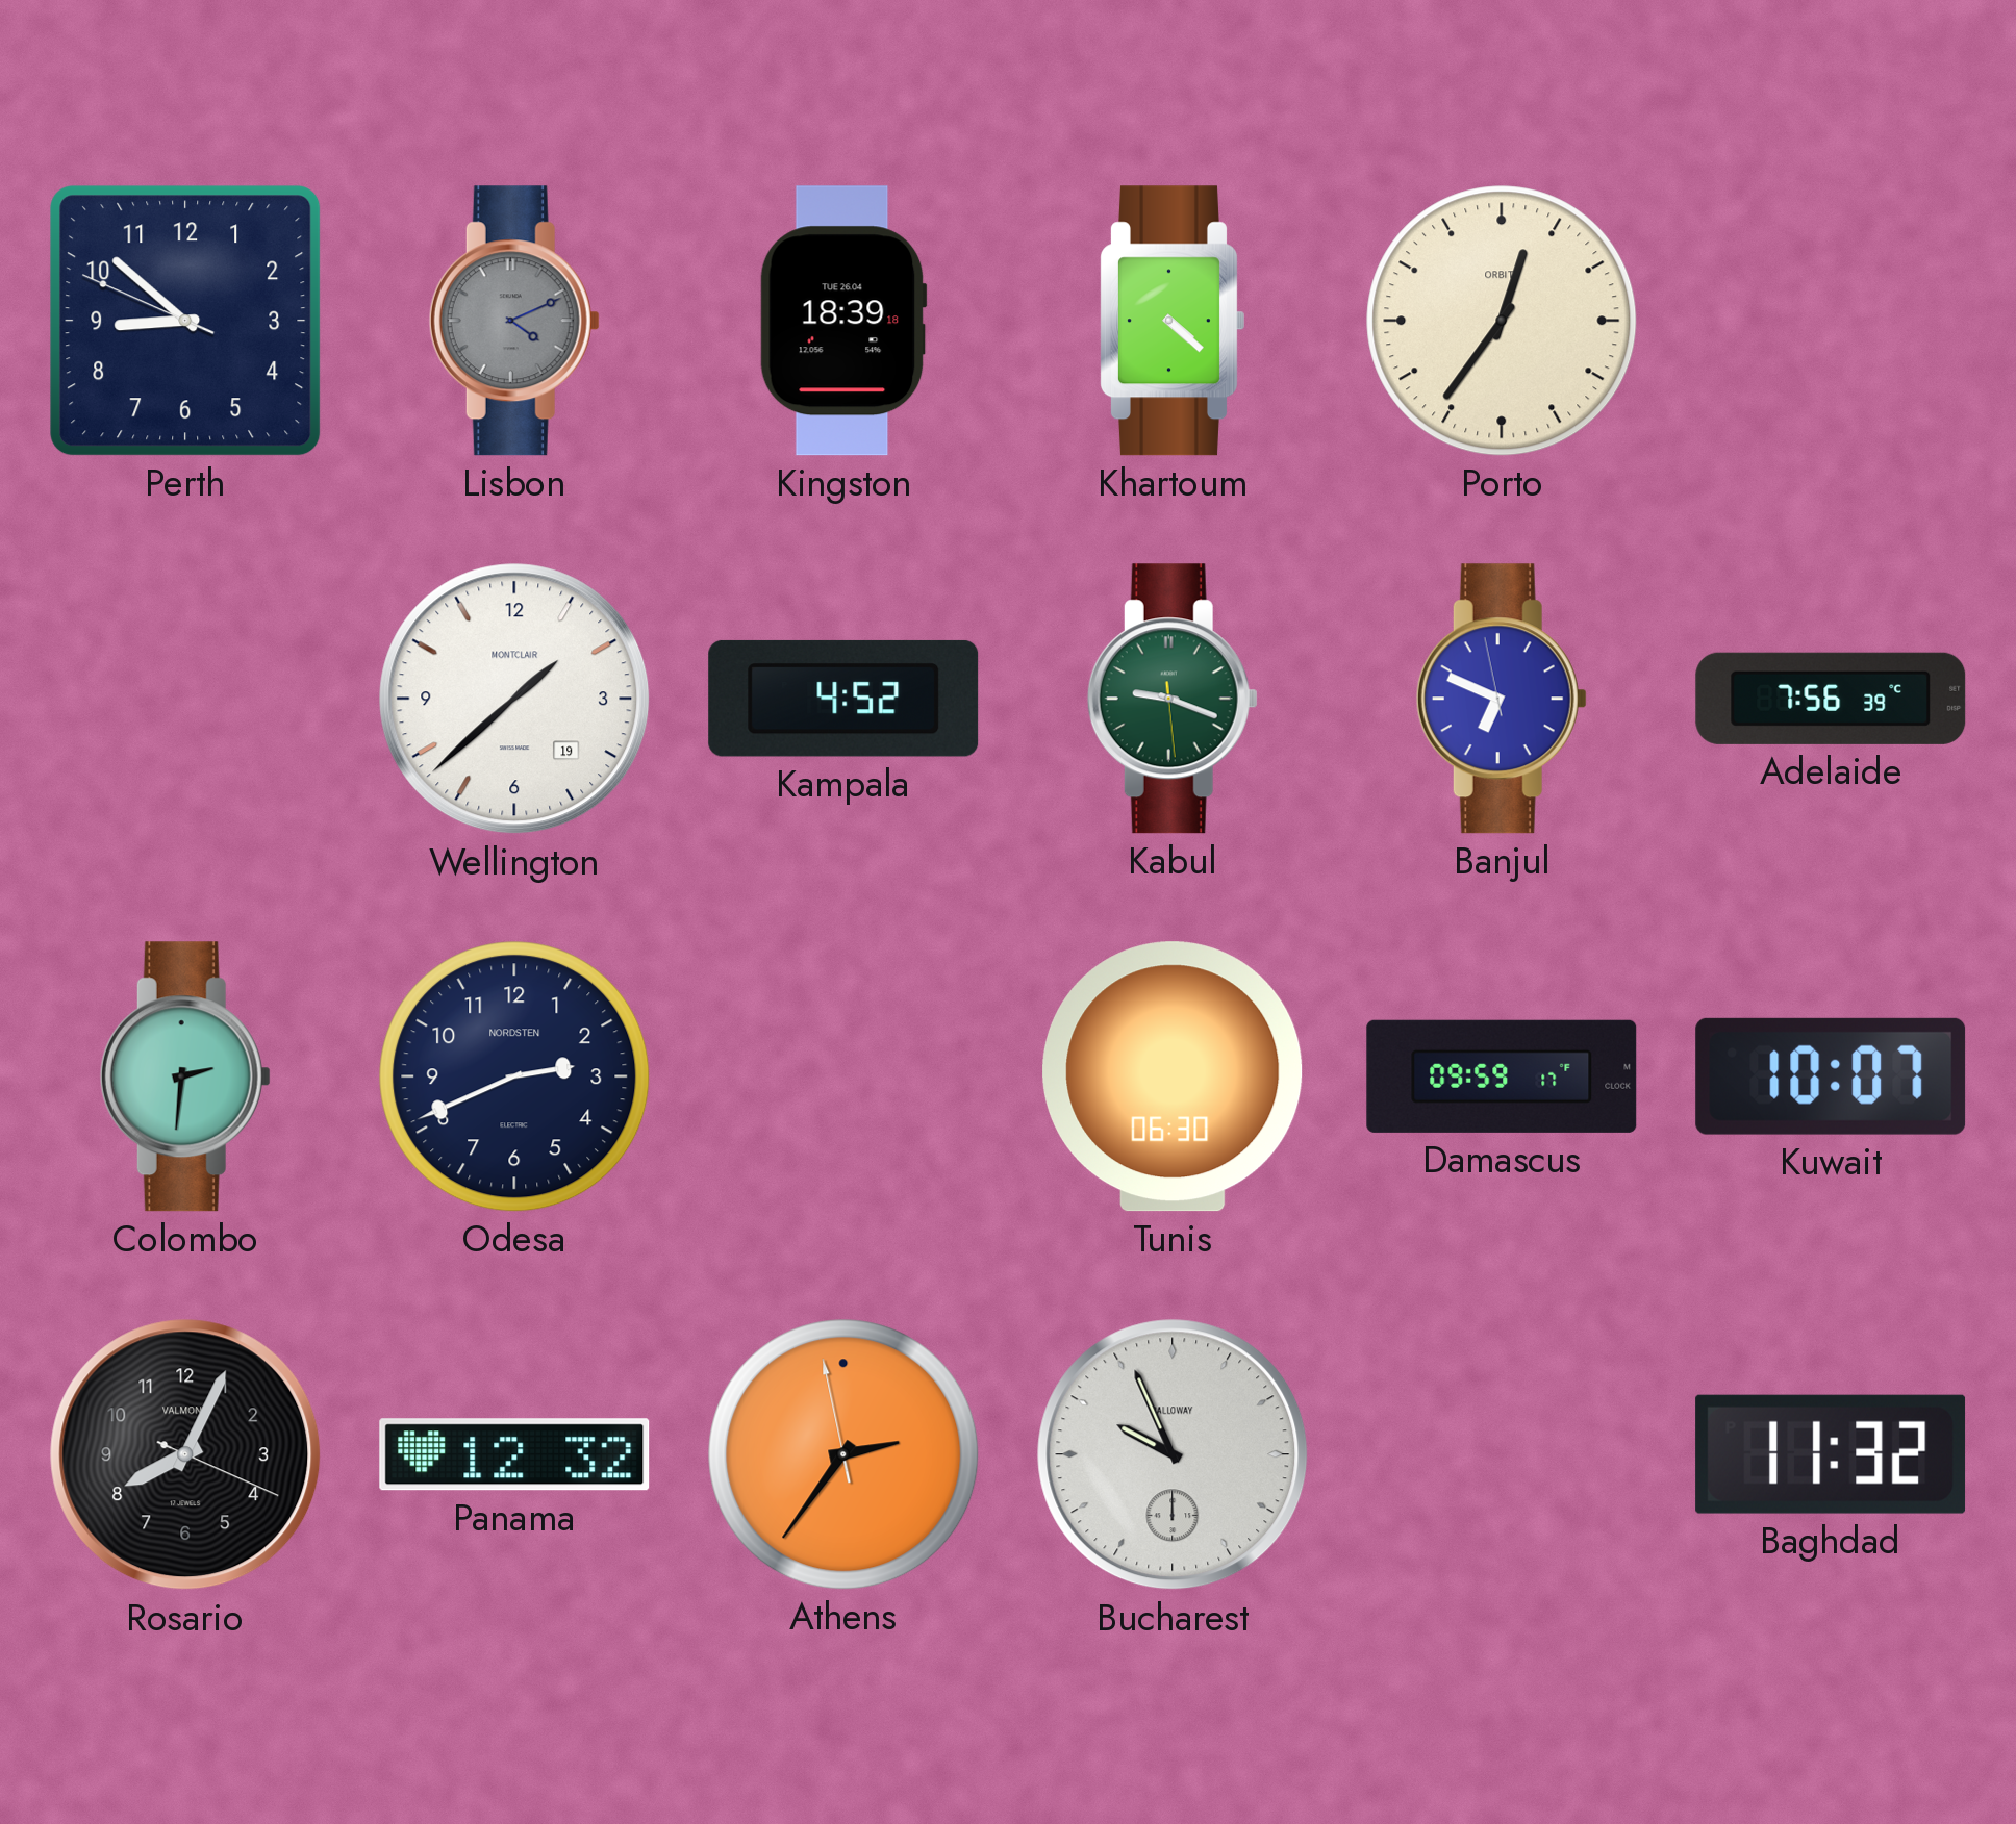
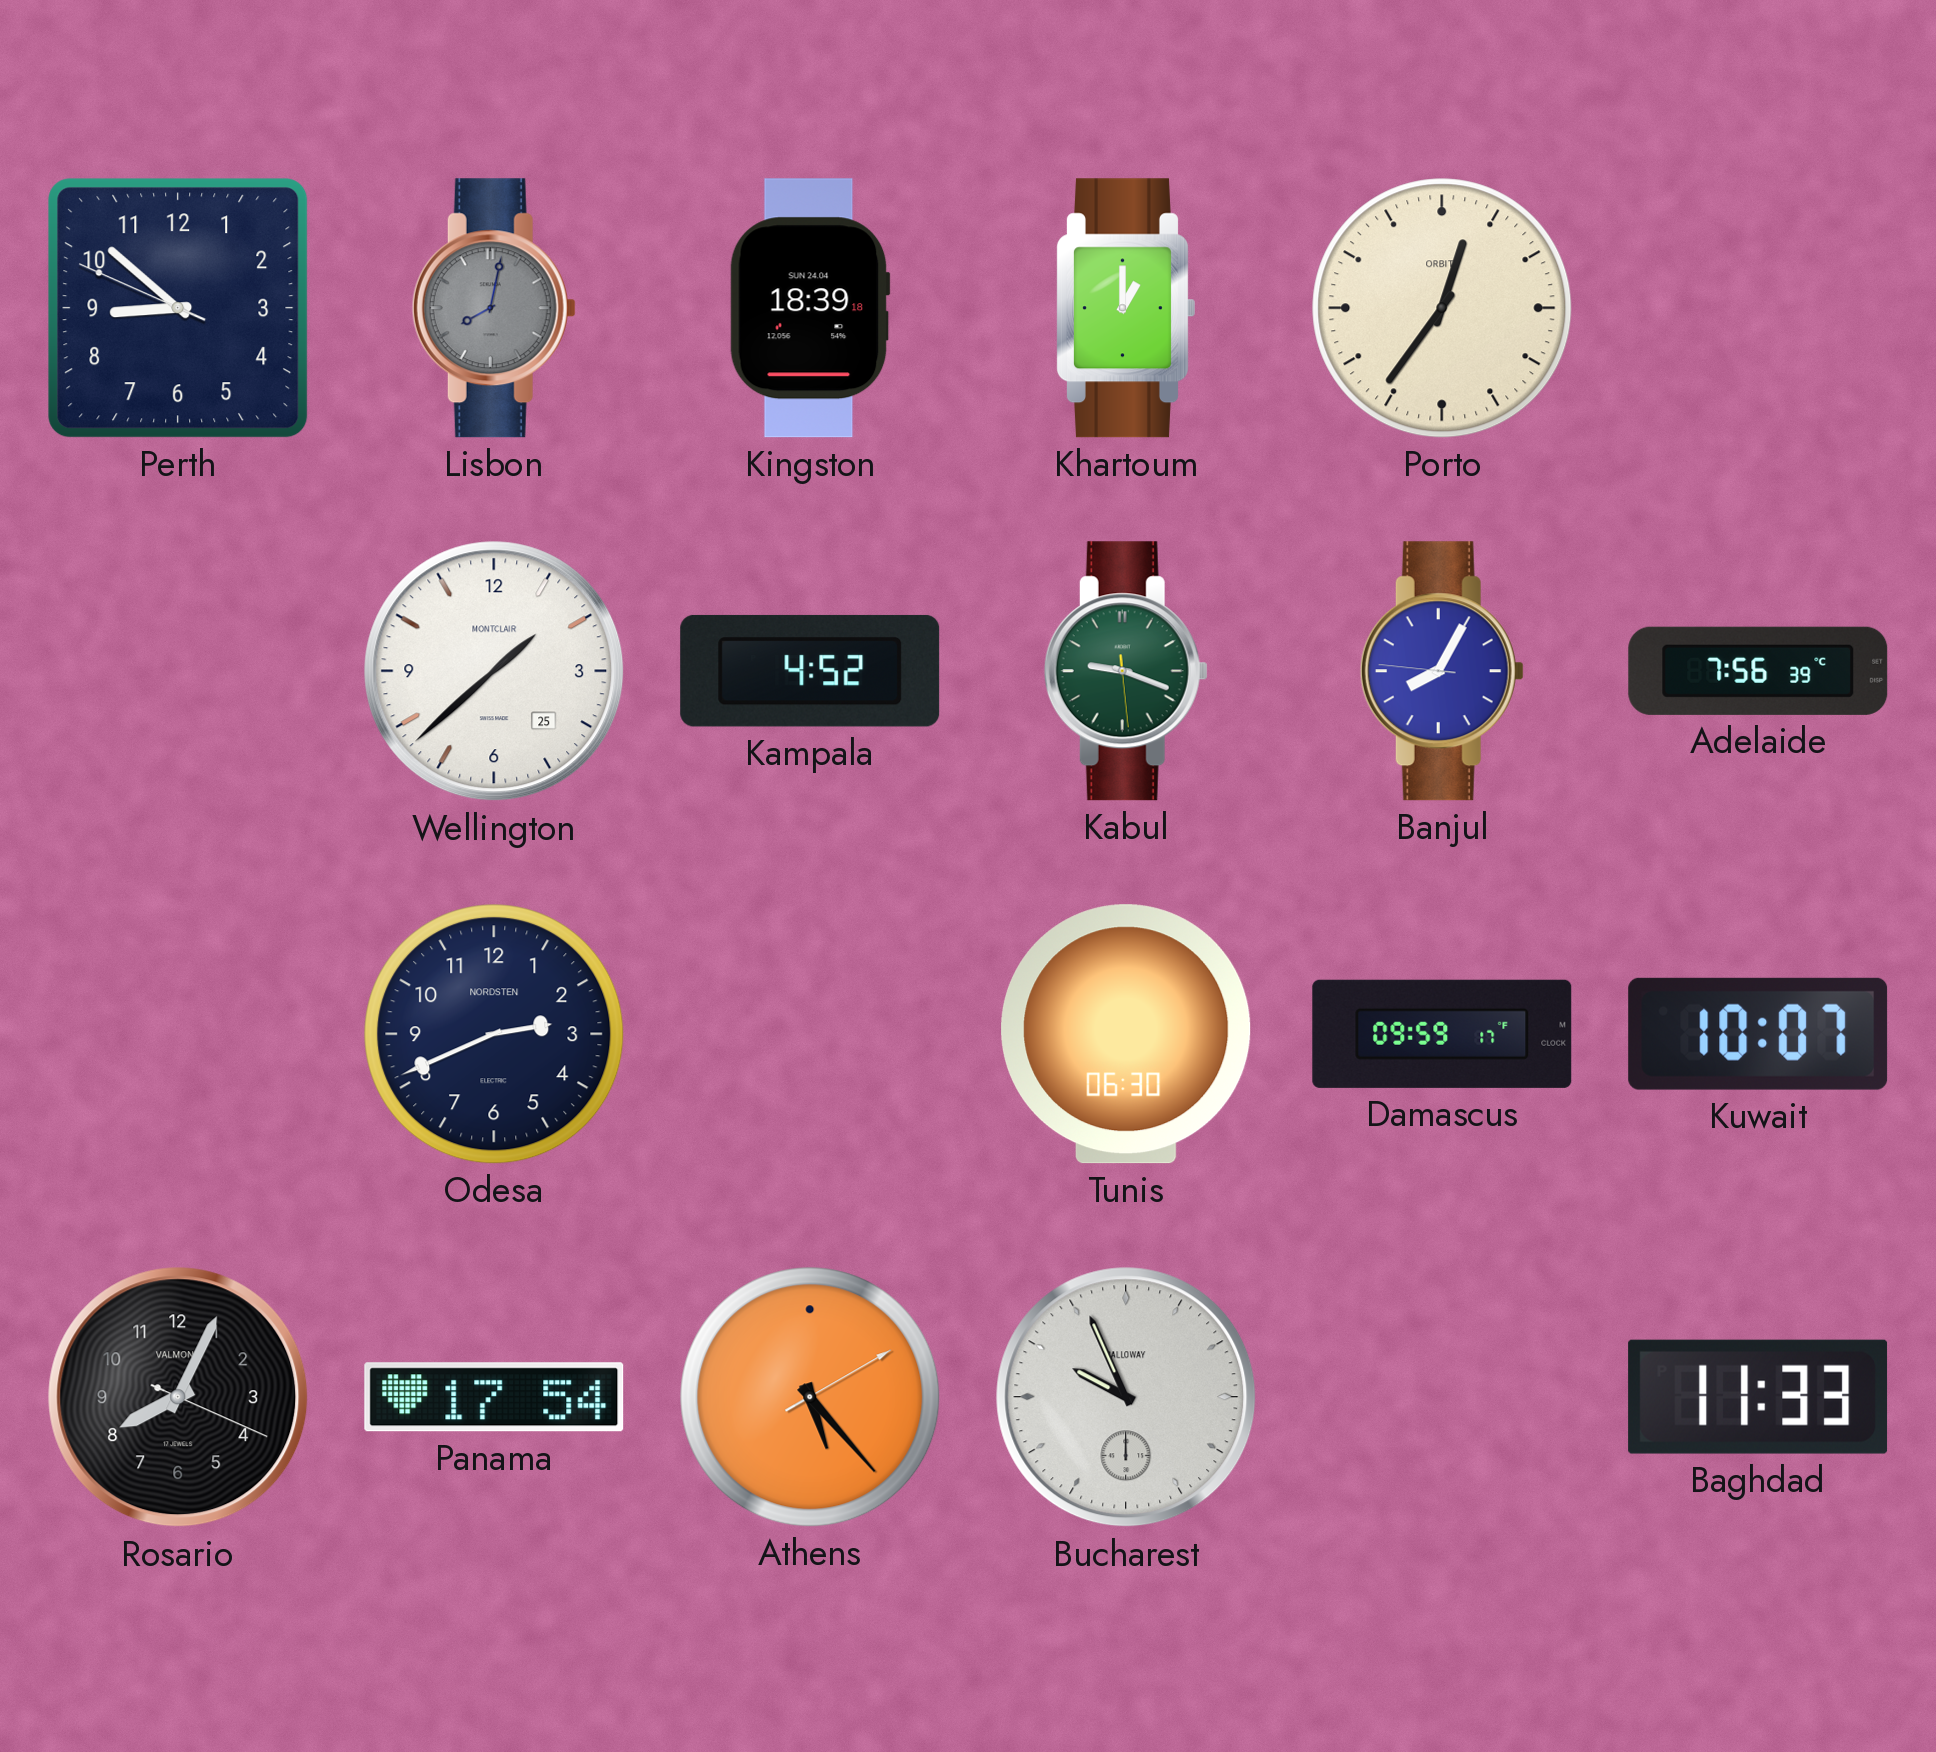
Lisbon: 4:11 -> 8:02 (494, 308)
Kingston date: TUE 26.04 -> SUN 24.04 (810, 308)
Khartoum: 4:22 -> 1:00 (1125, 308)
Wellington date: 19 -> 25 (494, 671)
Banjul: 6:48 -> 8:04 (1442, 671)
Colombo: 2:31 -> none (185, 1076)
Panama: 12:32 -> 17:54 (494, 1397)
Athens: 2:35 -> 5:23 (810, 1397)
Baghdad: 11:32 -> 11:33 (1758, 1397)
